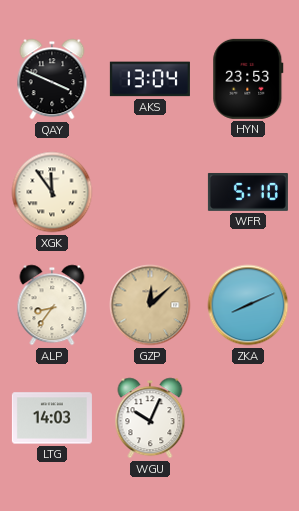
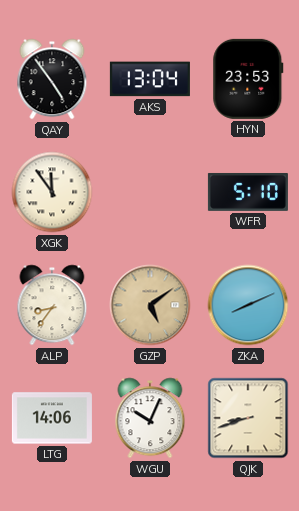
QAY: 3:49 -> 4:54 (52, 79)
GZP: 12:08 -> 5:09 (150, 305)
LTG: 14:03 -> 14:06 (52, 418)
QJK: none -> 8:42 (248, 418)
